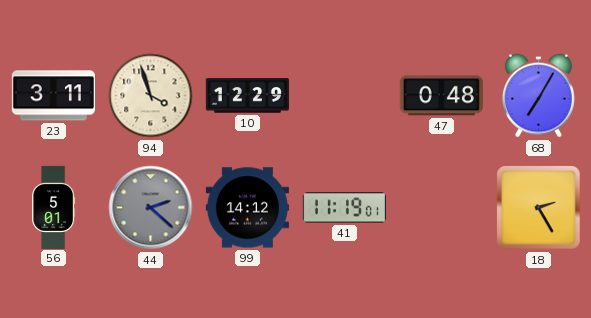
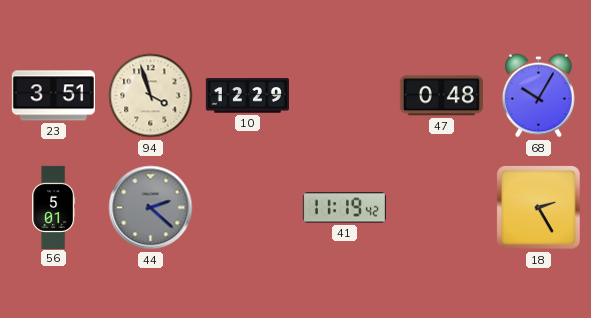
23: 3:11 -> 3:51 (53, 96)
68: 7:05 -> 10:05 (538, 96)
99: 14:12 -> none (247, 208)
41: 11:19:01 -> 11:19:42 (344, 208)
